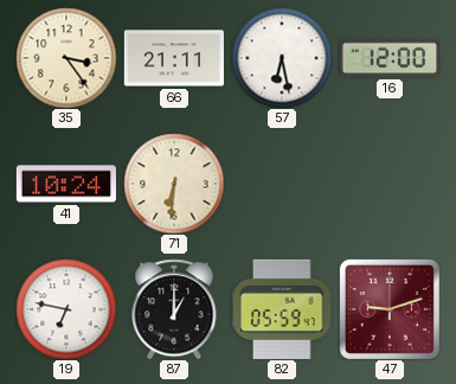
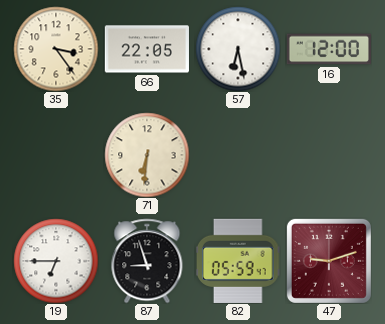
66: 21:11 -> 22:05 (146, 49)
41: 10:24 -> none (65, 184)
19: 6:47 -> 6:45 (56, 261)
87: 1:00 -> 8:57 (147, 261)
